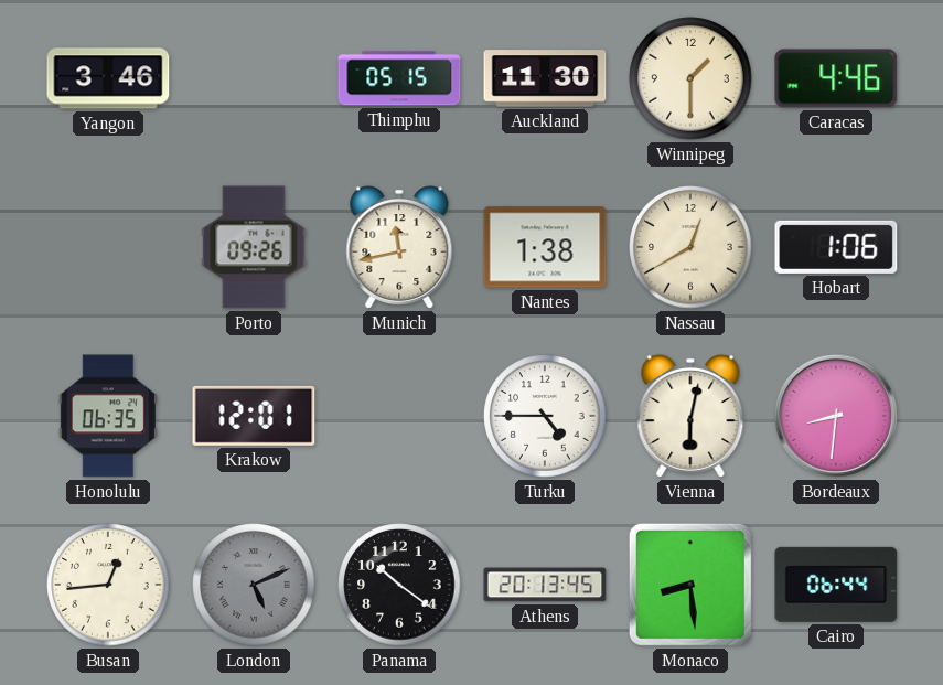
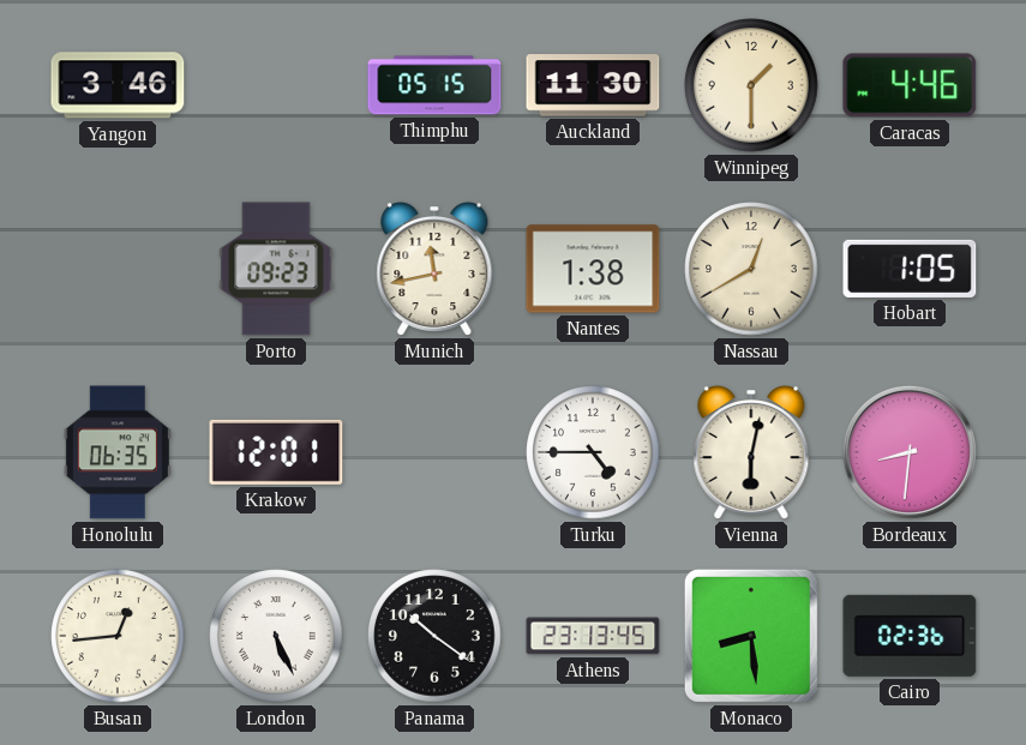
Porto: 09:26 -> 09:23 (276, 269)
Hobart: 1:06 -> 1:05 (910, 269)
London: 5:11 -> 5:26 (276, 636)
London dial: grey -> white (276, 636)
Athens: 20:13 -> 23:13 (593, 636)
Cairo: 06:44 -> 02:36 (910, 636)
